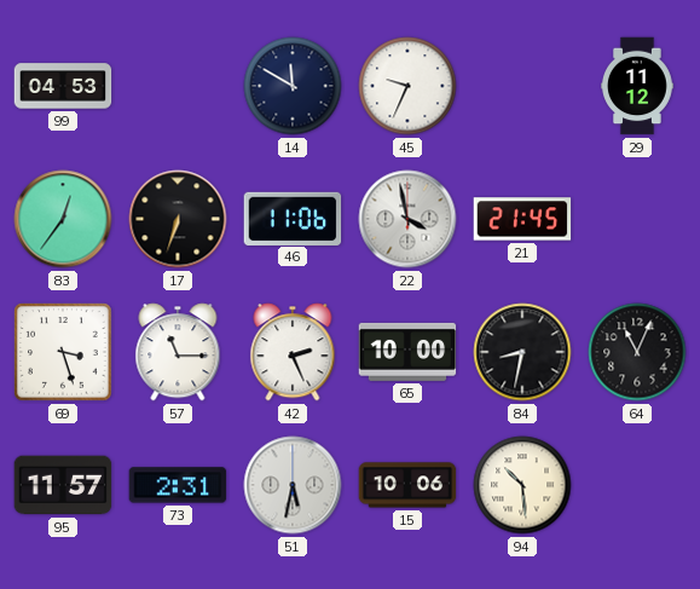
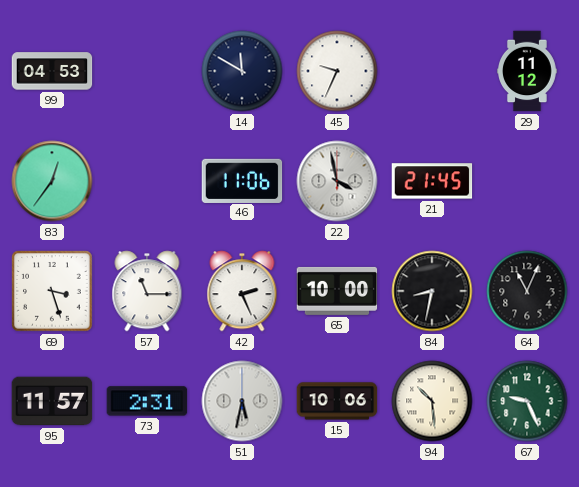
17: 6:33 -> none (178, 219)
67: none -> 9:26 (527, 401)
